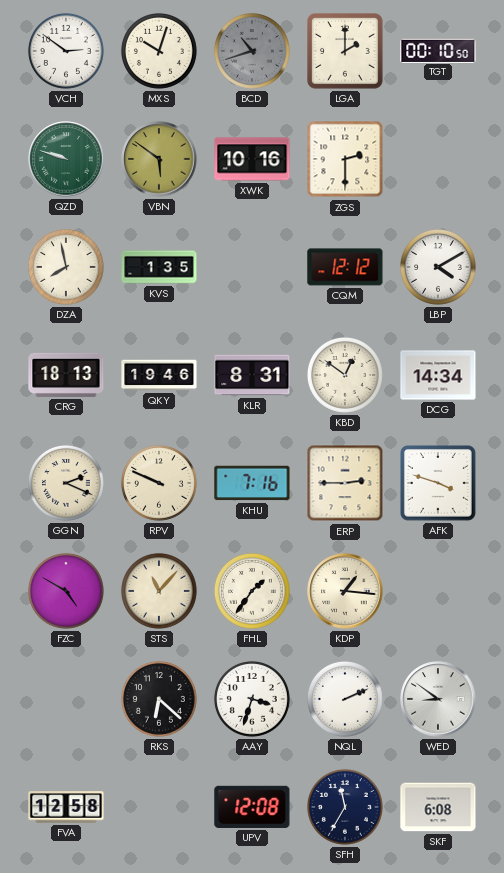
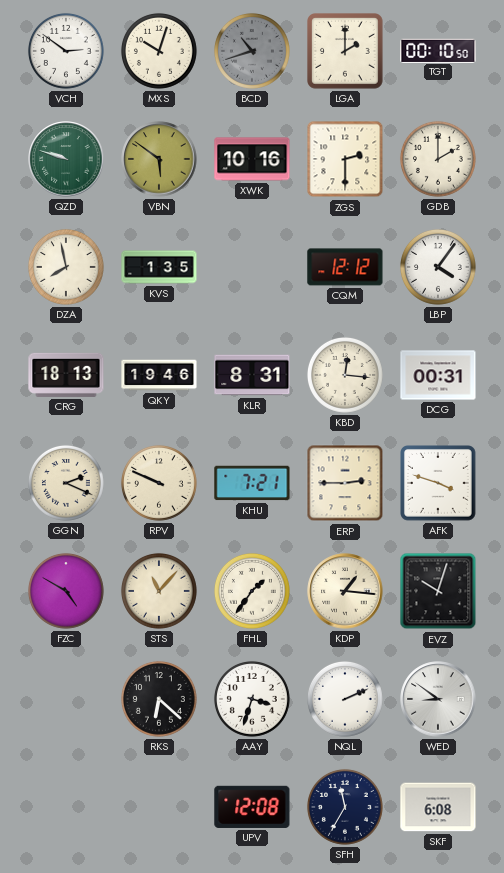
GDB: none -> 2:00 (438, 159)
LBP: 4:10 -> 4:06 (438, 267)
KBD: 12:51 -> 12:16 (345, 375)
DCG: 14:34 -> 00:31 (438, 375)
KHU: 7:16 -> 7:21 (252, 483)
EVZ: none -> 10:03 (438, 591)
FVA: 12:58 -> none (66, 807)
